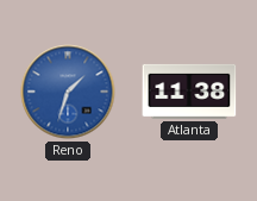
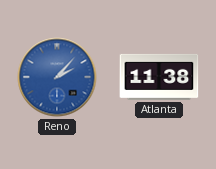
Reno: 1:33 -> 2:07 (57, 77)
